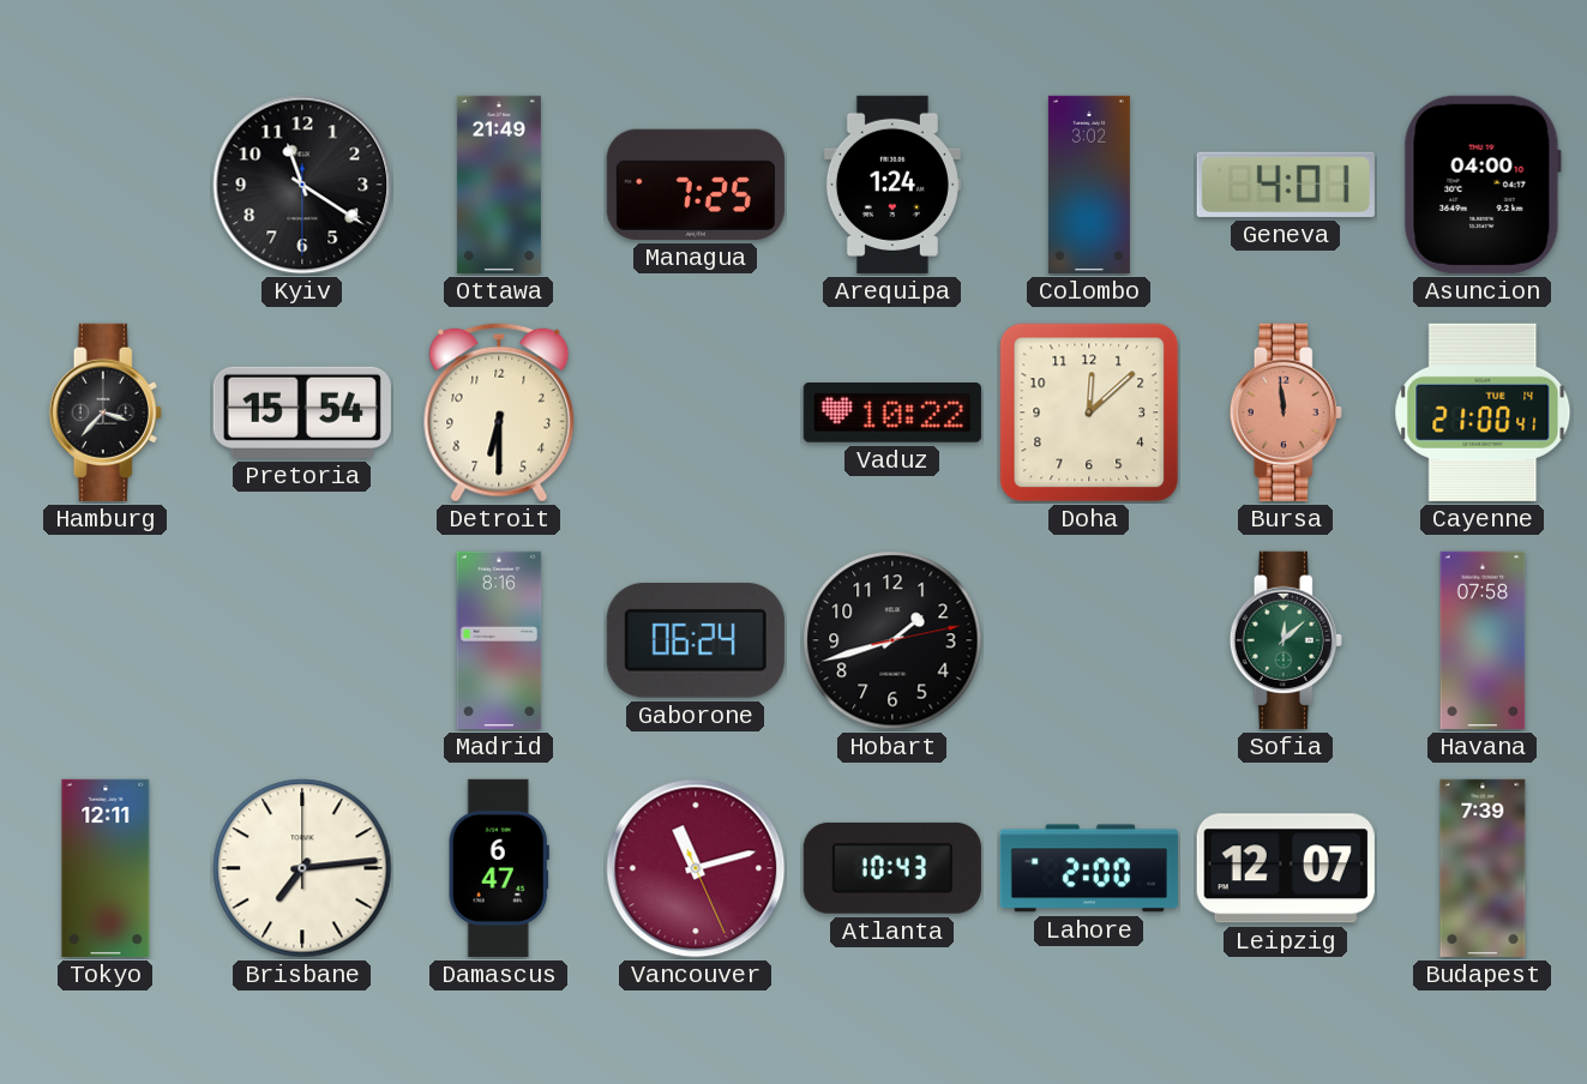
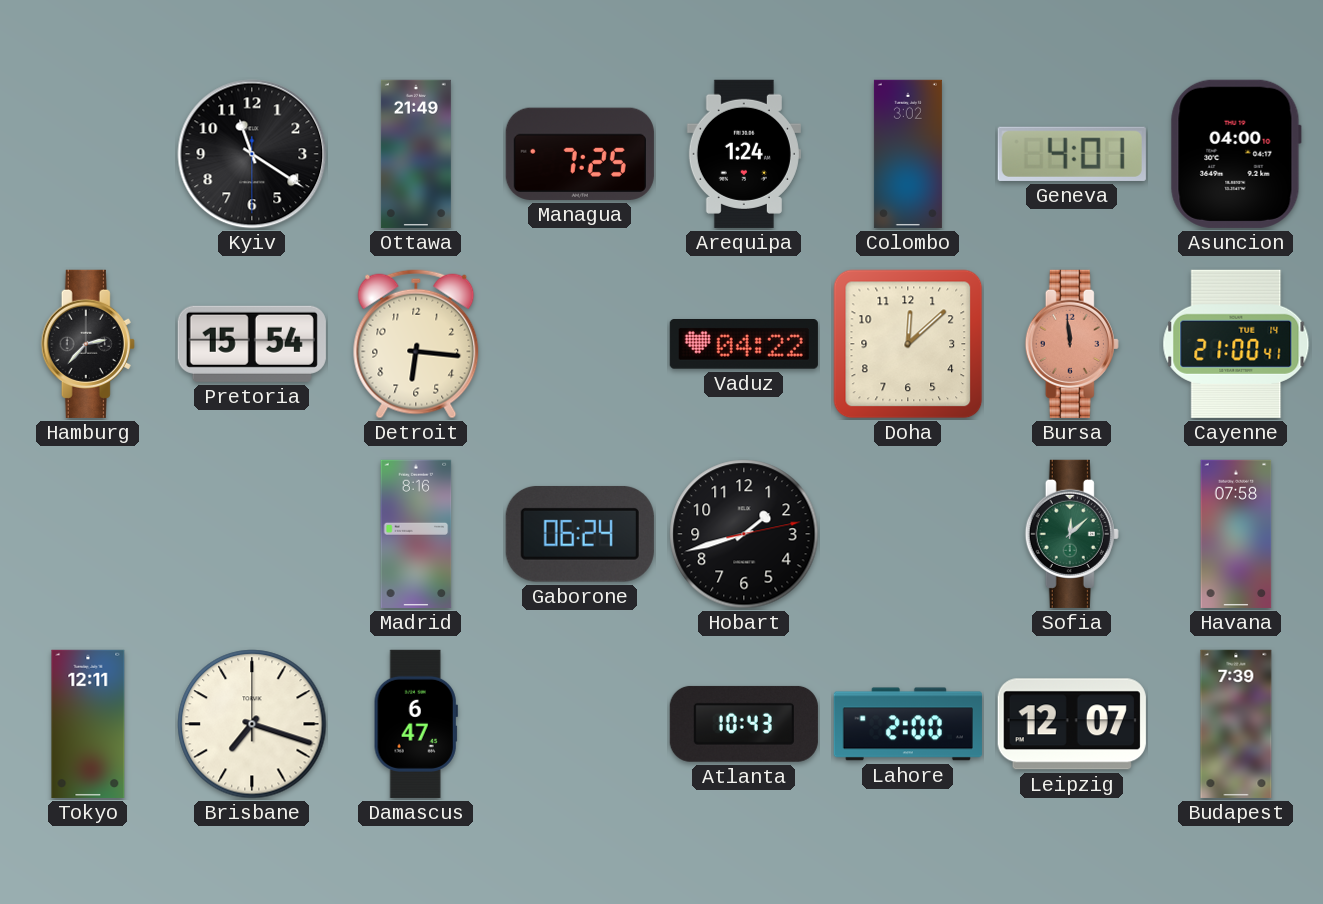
Hamburg: 3:37 -> 2:37 (88, 344)
Detroit: 6:30 -> 6:16 (416, 344)
Vaduz: 10:22 -> 04:22 (744, 344)
Brisbane: 7:14 -> 7:18 (252, 724)
Vancouver: 11:12 -> none (696, 868)
